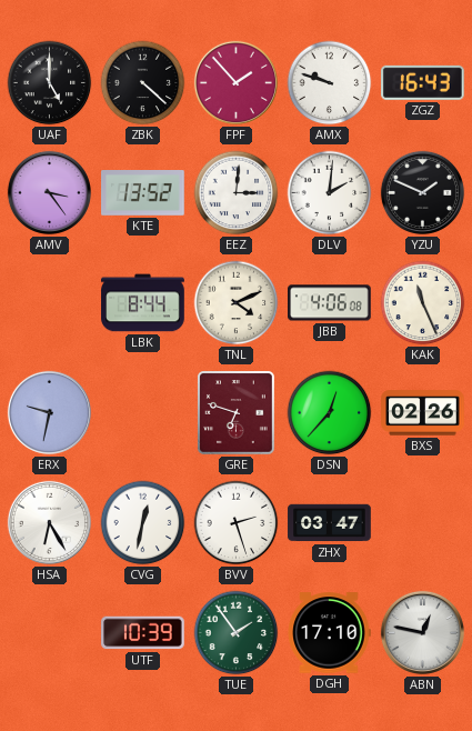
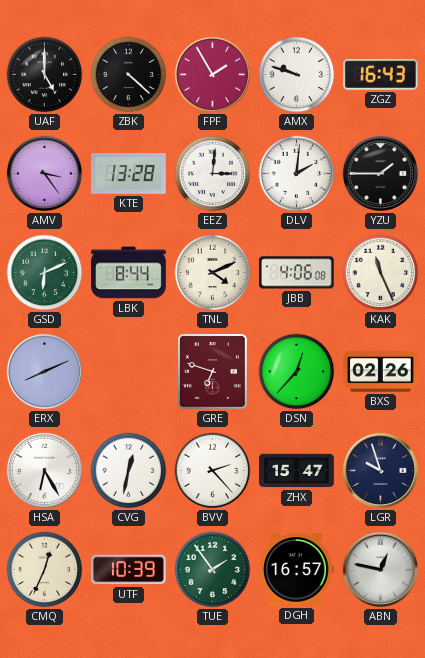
FPF: 1:53 -> 1:55 (212, 74)
KTE: 13:52 -> 13:28 (129, 174)
YZU: 1:49 -> 1:45 (380, 173)
GSD: none -> 6:11 (45, 273)
ERX: 9:32 -> 8:11 (44, 371)
BVV: 2:27 -> 2:23 (213, 471)
ZHX: 03:47 -> 15:47 (297, 471)
LGR: none -> 9:57 (380, 470)
CMQ: none -> 12:34 (45, 570)
DGH: 17:10 -> 16:57 (296, 570)
